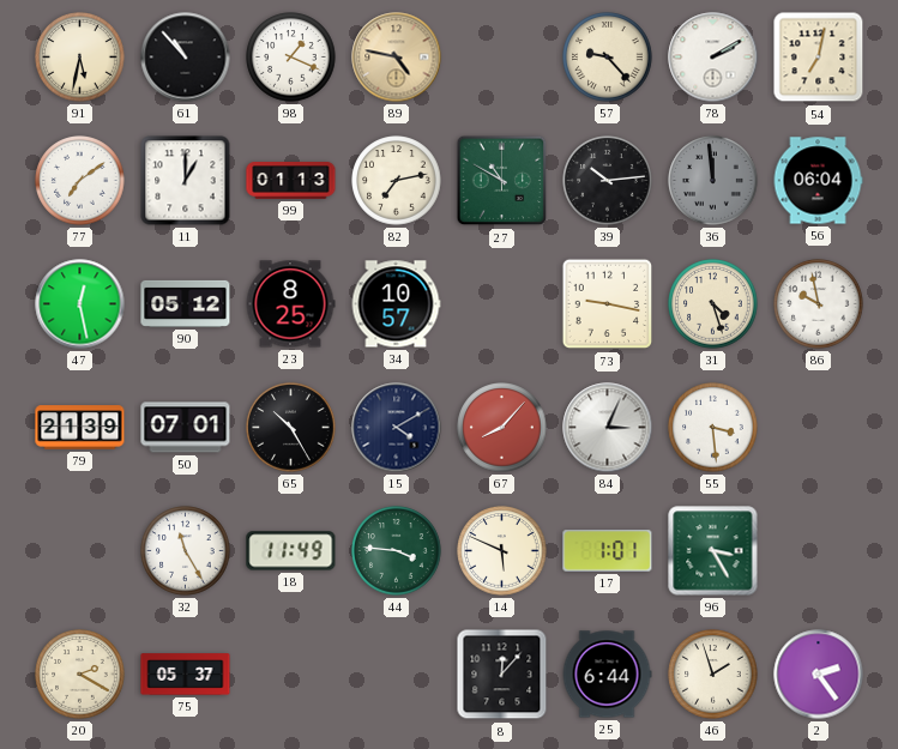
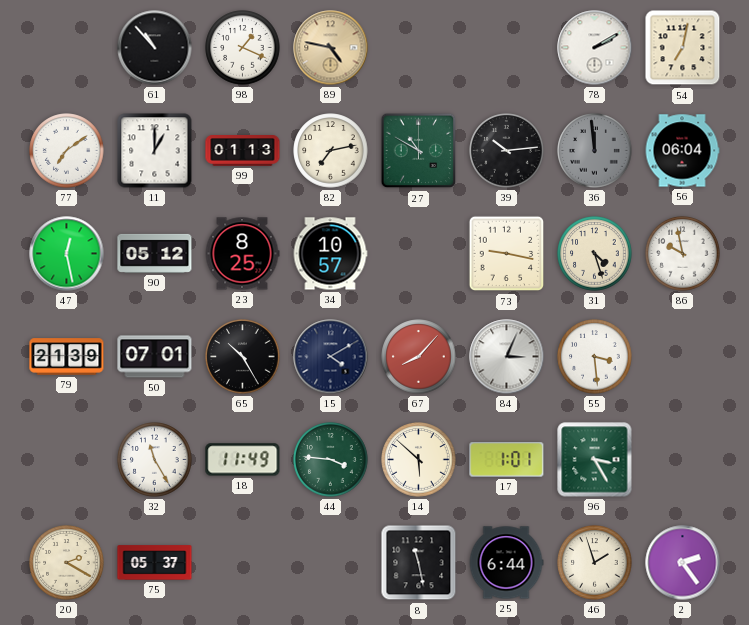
91: 5:32 -> none (80, 58)
57: 9:23 -> none (608, 58)
14: 5:49 -> 5:52 (419, 460)
8: 12:07 -> 11:28 (419, 563)
